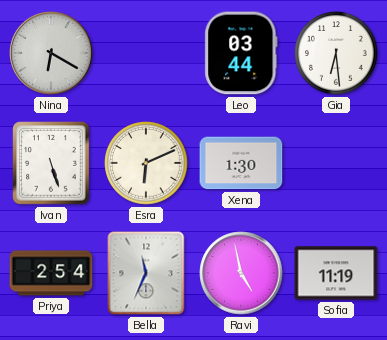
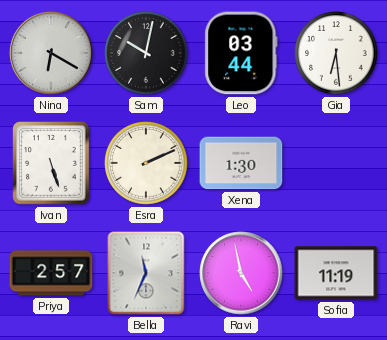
Sam: none -> 10:02 (146, 53)
Esra: 6:11 -> 2:11 (146, 163)
Priya: 2:54 -> 2:57 (51, 273)
